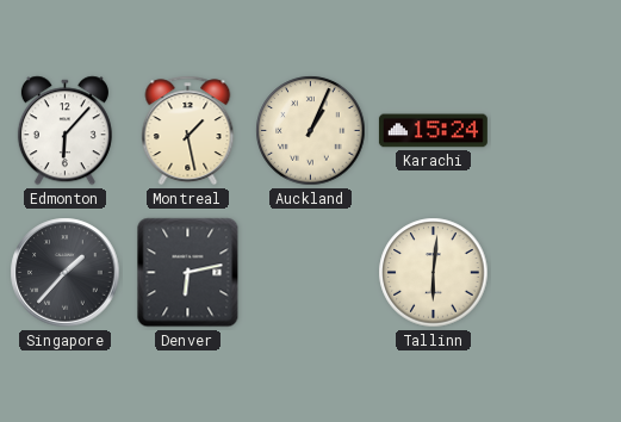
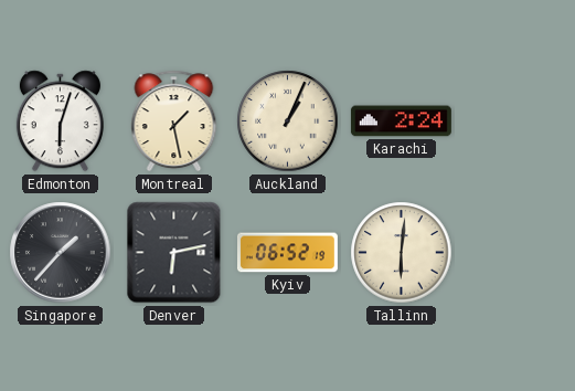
Edmonton: 6:07 -> 6:03 (60, 121)
Karachi: 15:24 -> 2:24 (401, 121)
Kyiv: none -> 06:52 (287, 253)
